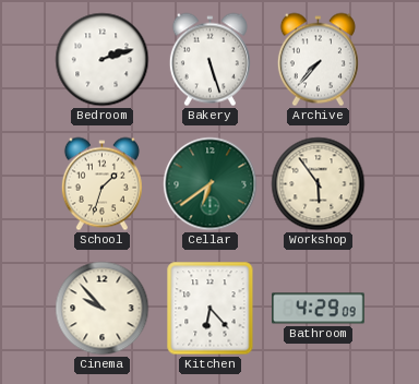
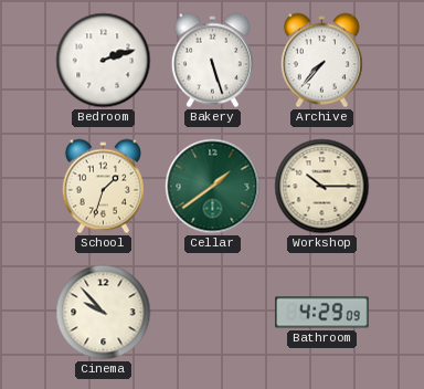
Cellar: 6:39 -> 1:39 (213, 187)
Workshop: 5:54 -> 10:15 (322, 187)
Kitchen: 6:23 -> none (211, 309)
